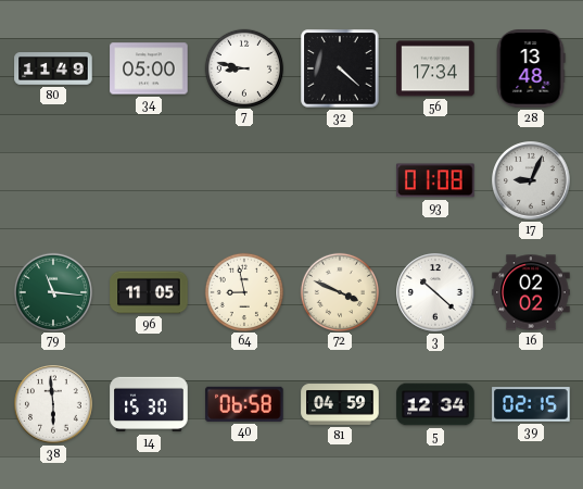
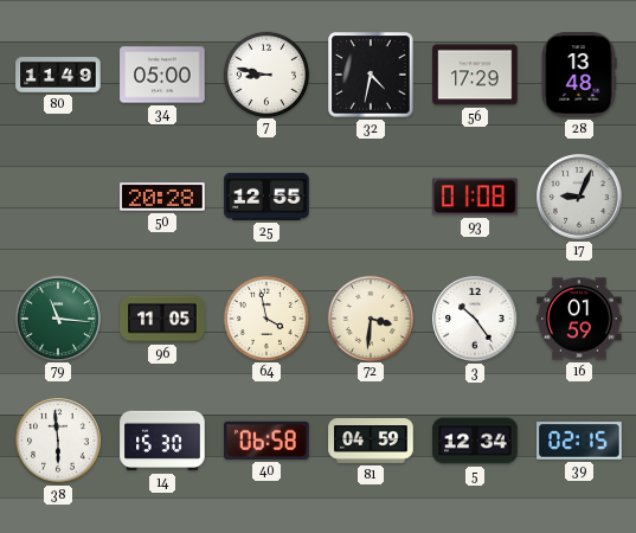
32: 4:22 -> 4:32 (371, 75)
56: 17:34 -> 17:29 (475, 75)
50: none -> 20:28 (162, 197)
25: none -> 12:55 (266, 197)
64: 8:58 -> 3:58 (265, 317)
72: 3:49 -> 3:31 (370, 317)
3: 10:22 -> 10:24 (475, 319)
16: 02:02 -> 01:59 (579, 319)
